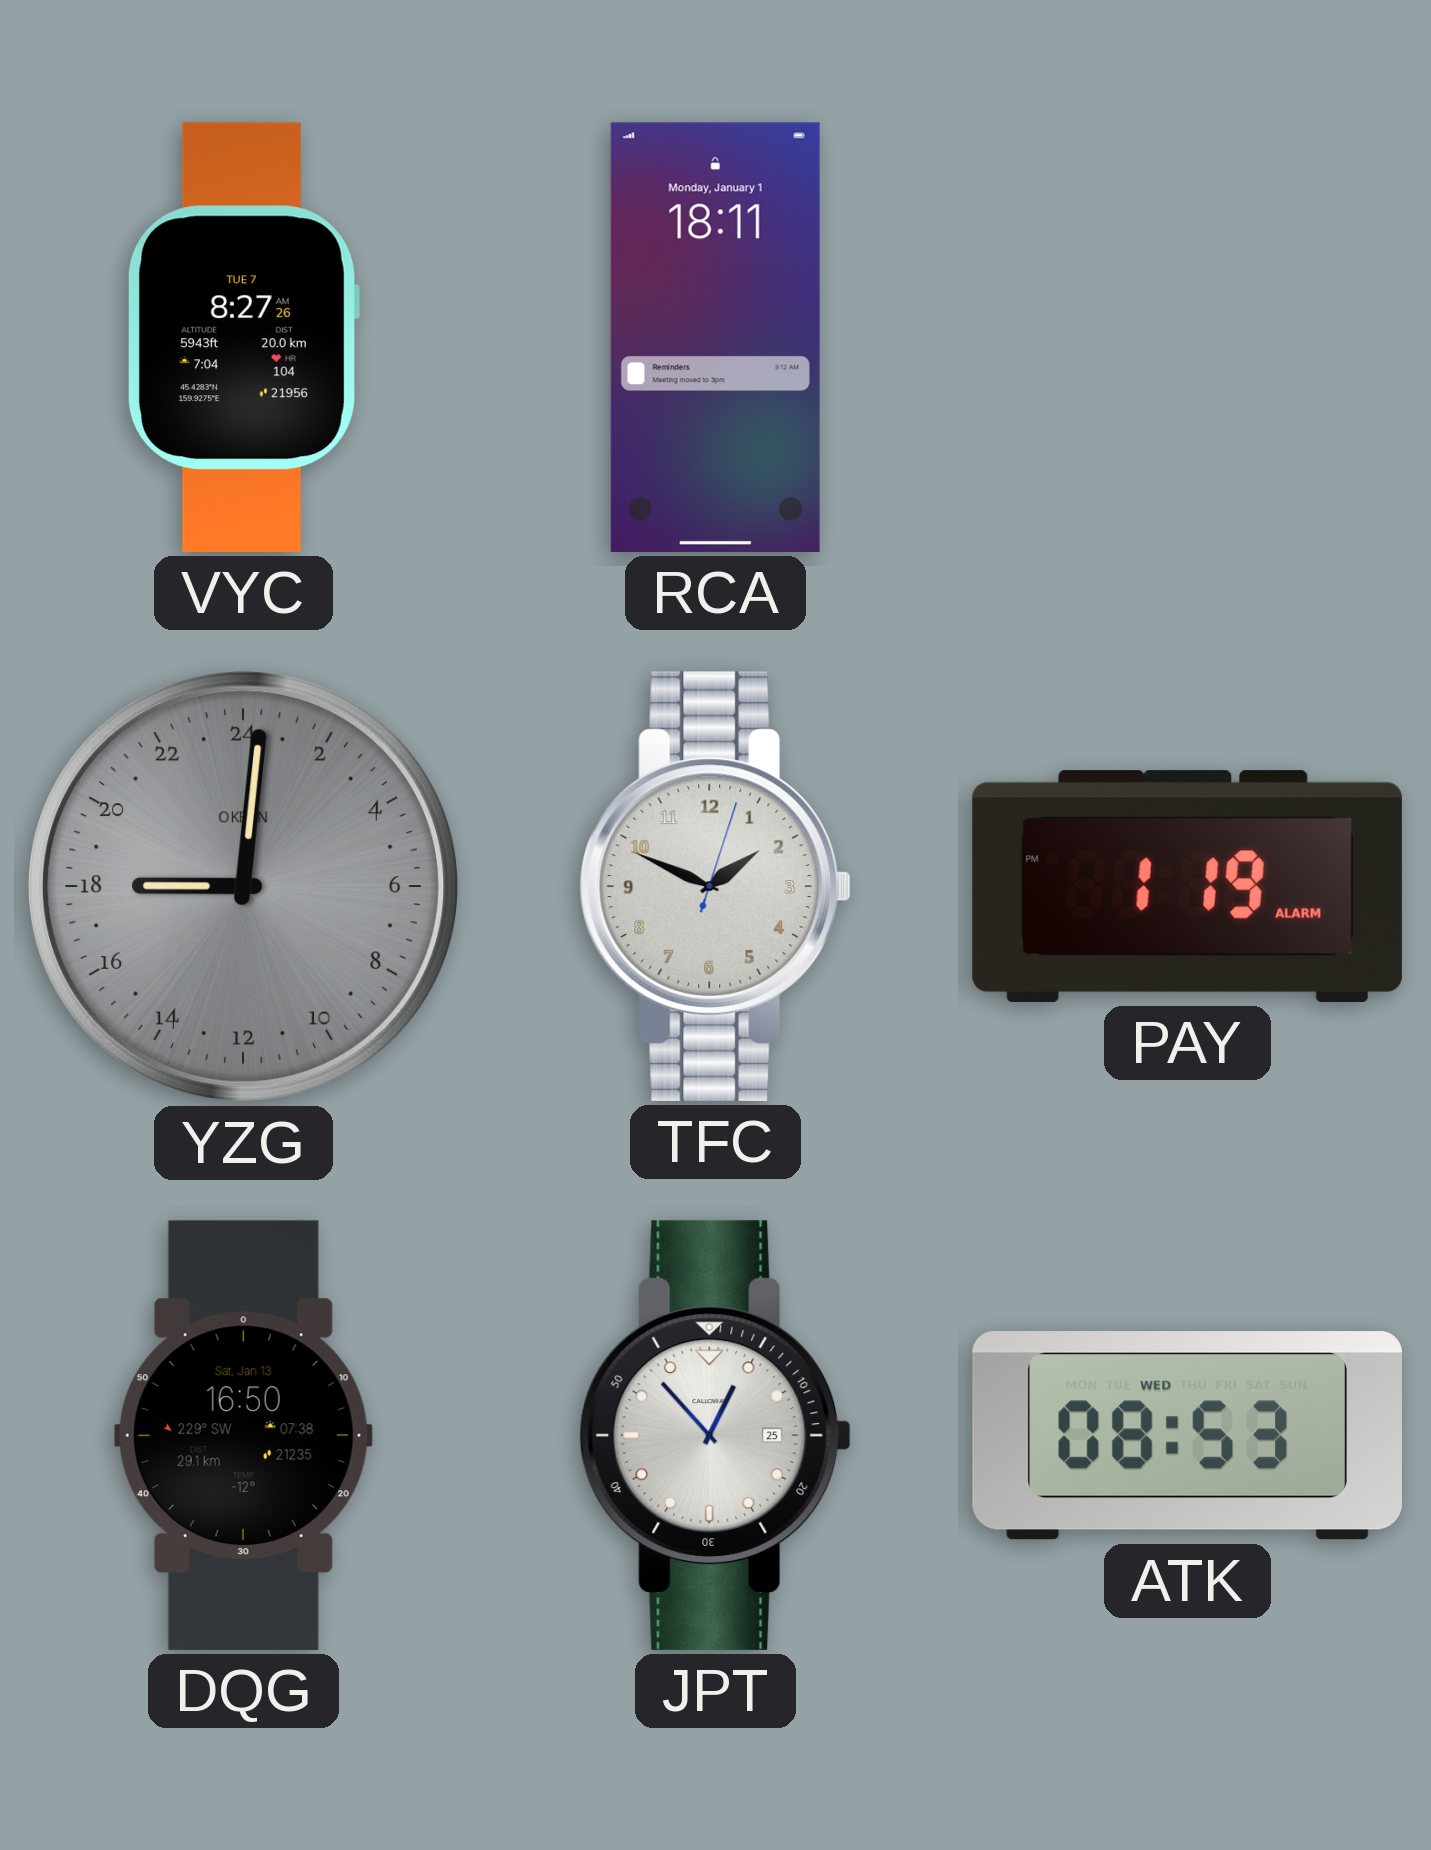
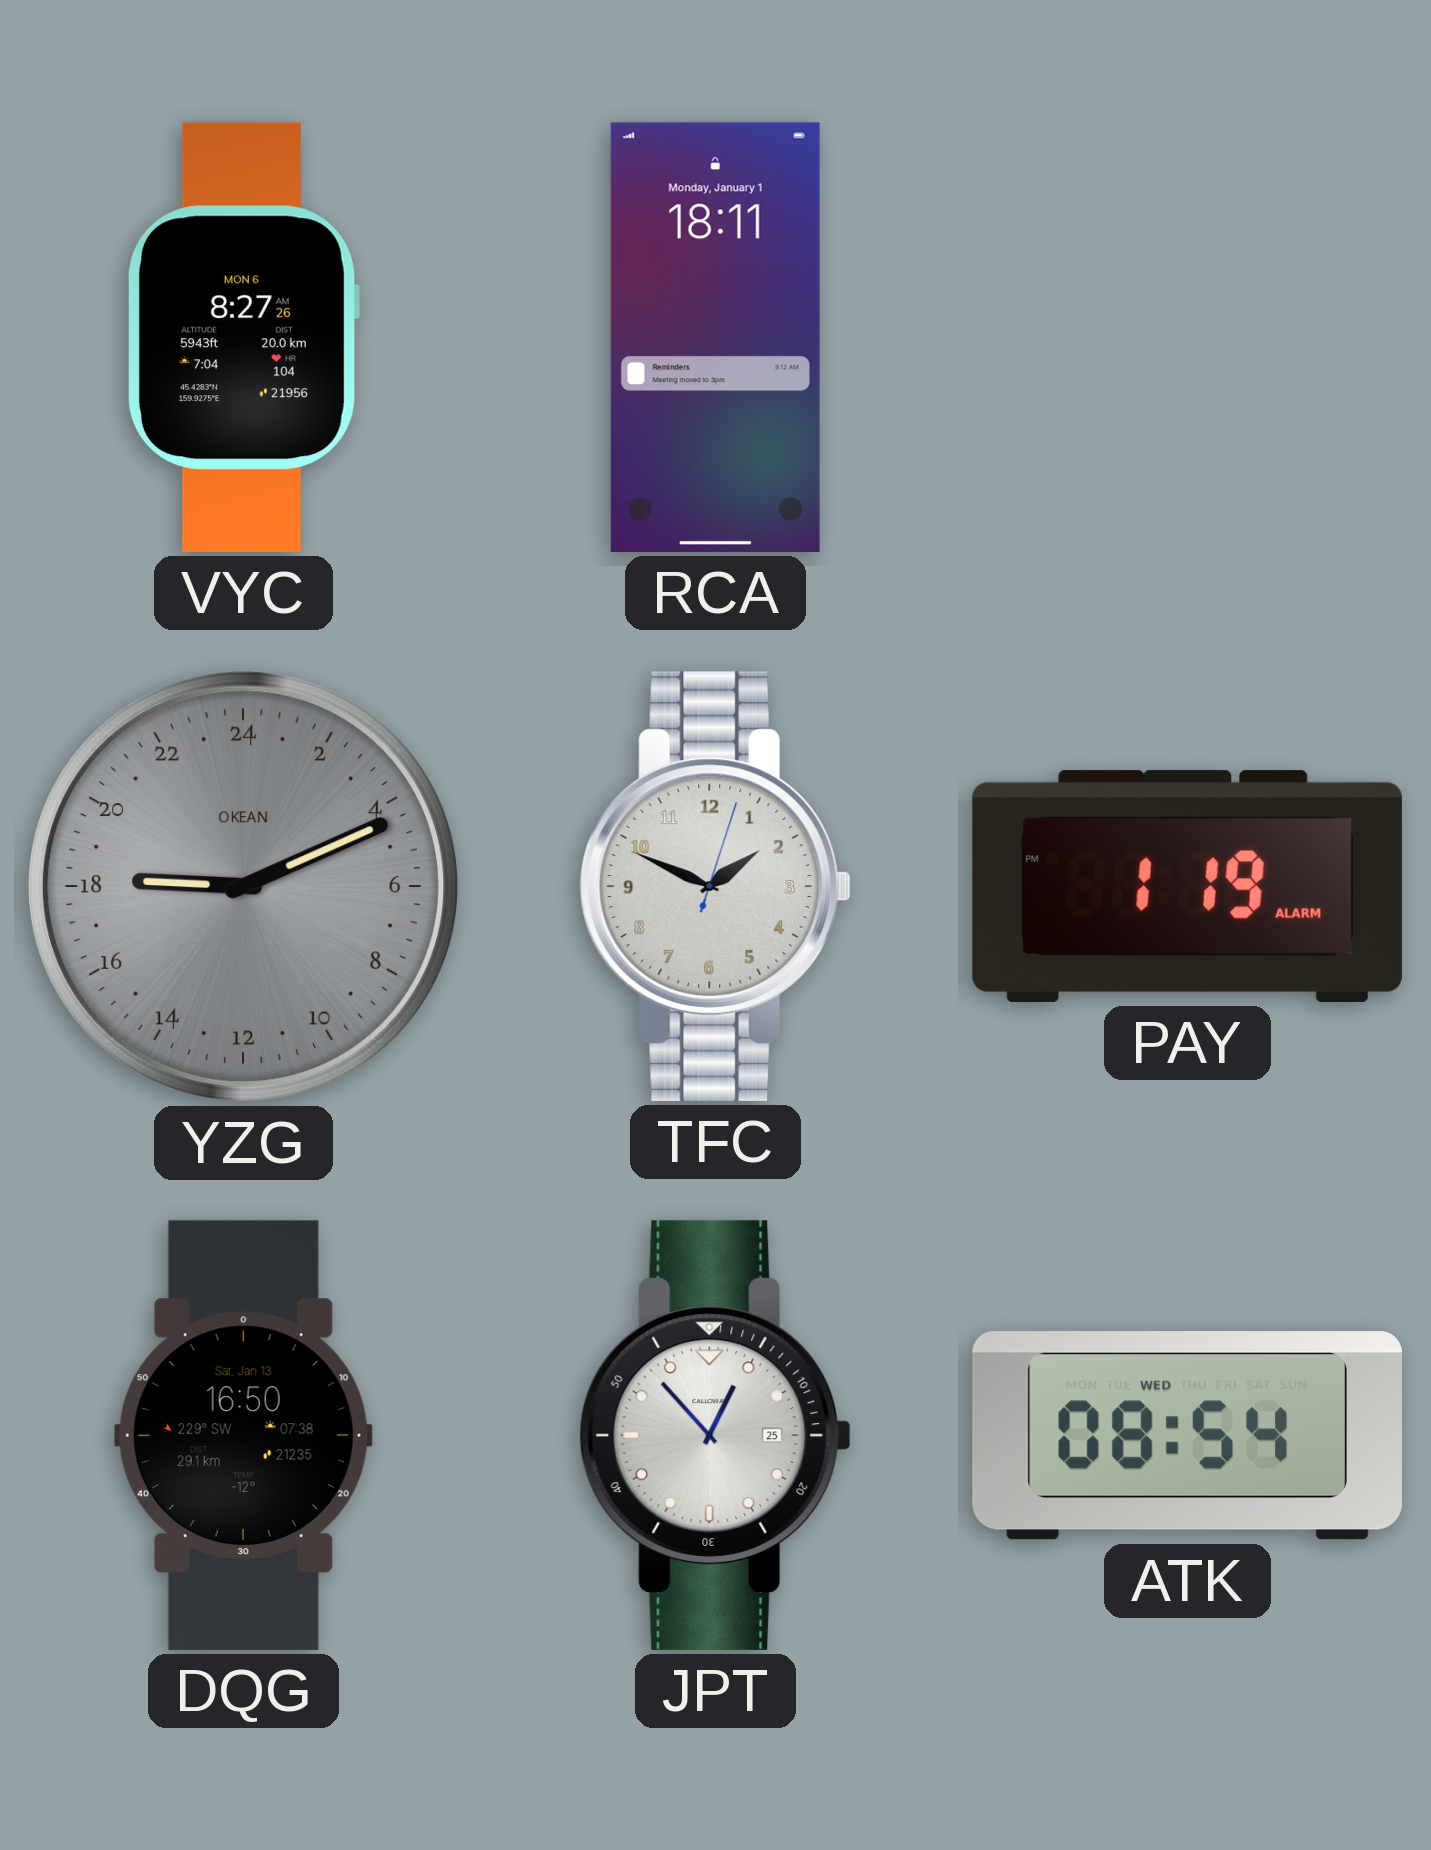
VYC date: TUE 7 -> MON 6 (243, 337)
YZG: 18:01 -> 18:11 (244, 887)
ATK: 08:53 -> 08:54 (1187, 1436)
